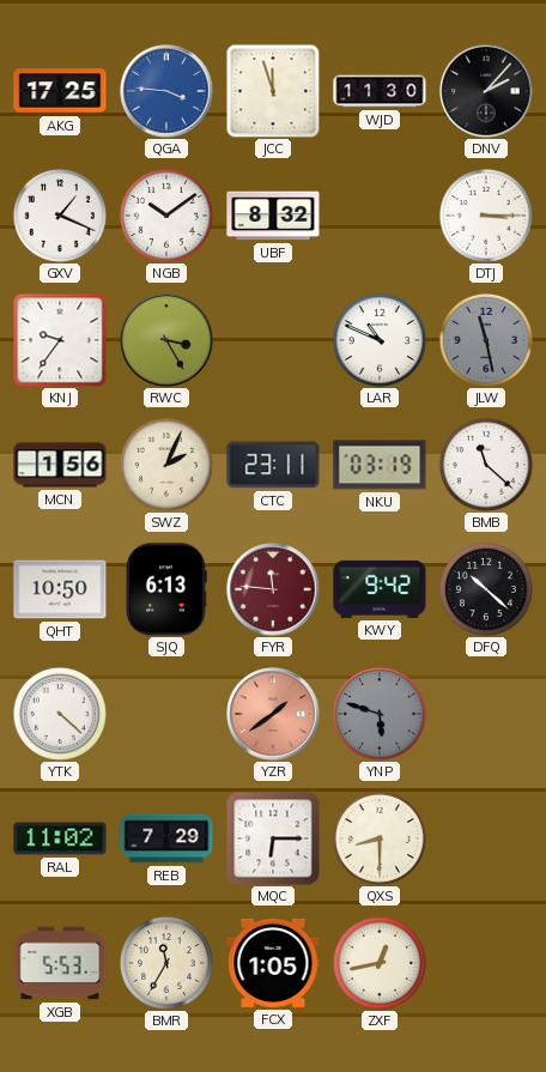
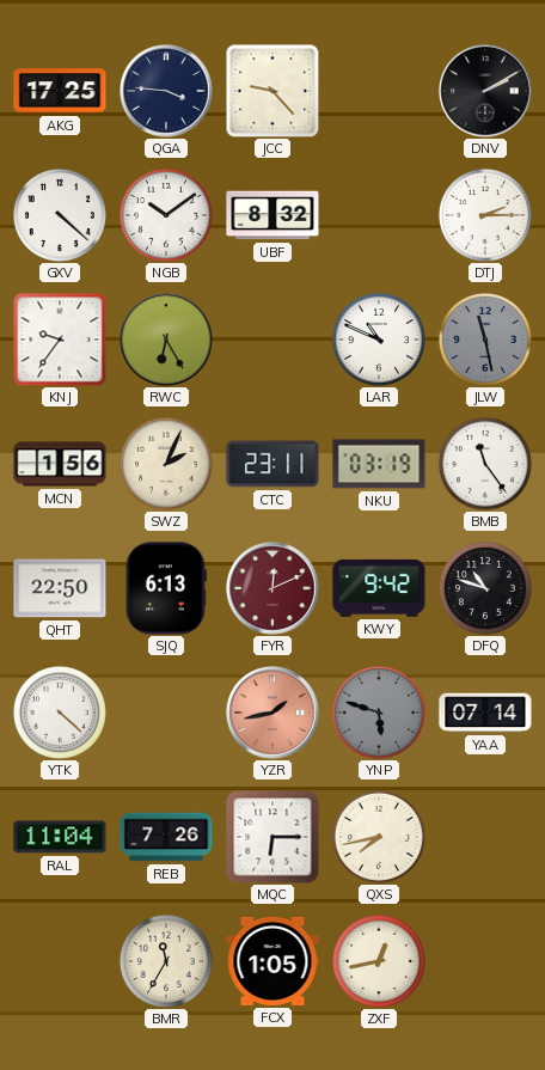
QGA dial: blue -> navy (166, 91)
JCC: 11:57 -> 9:23 (272, 91)
WJD: 11:30 -> none (380, 91)
DNV: 2:07 -> 2:10 (485, 91)
GXV: 1:19 -> 4:22 (60, 215)
DTJ: 3:15 -> 2:15 (485, 215)
RWC: 3:25 -> 6:25 (166, 340)
BMB: 11:22 -> 11:24 (485, 464)
QHT: 10:50 -> 22:50 (60, 588)
FYR: 11:46 -> 12:11 (272, 588)
DFQ: 10:22 -> 10:48 (485, 588)
YZR: 1:39 -> 1:43 (272, 713)
YAA: none -> 07:14 (485, 713)
RAL: 11:02 -> 11:04 (60, 837)
REB: 7:29 -> 7:26 (166, 837)
QXS: 8:30 -> 7:43 (379, 837)
XGB: 5:53 -> none (60, 963)
